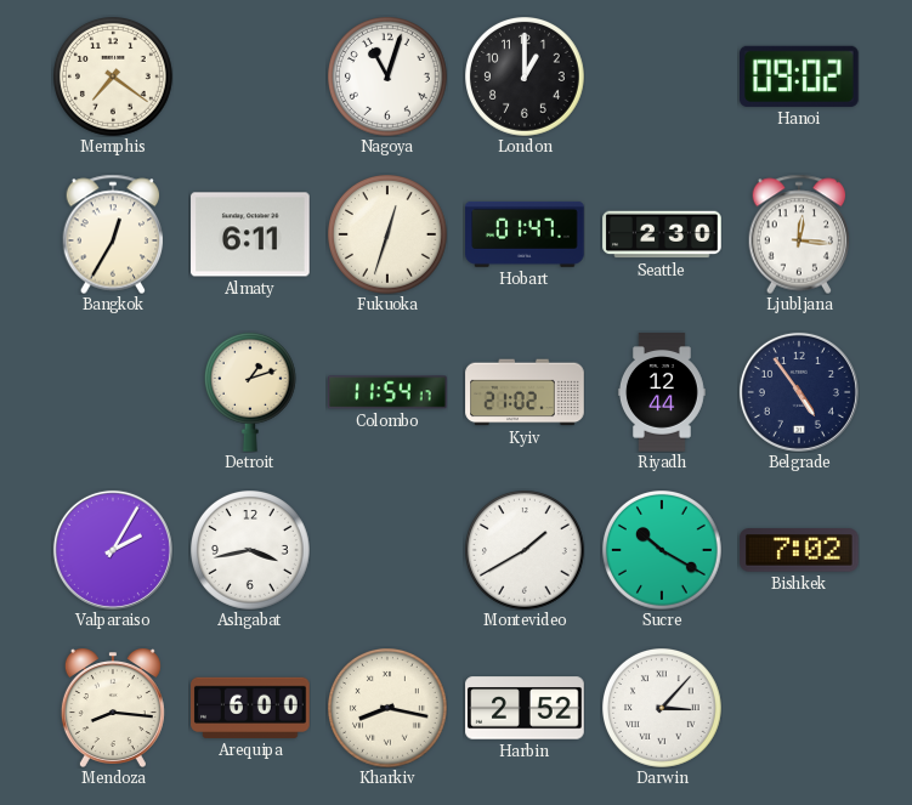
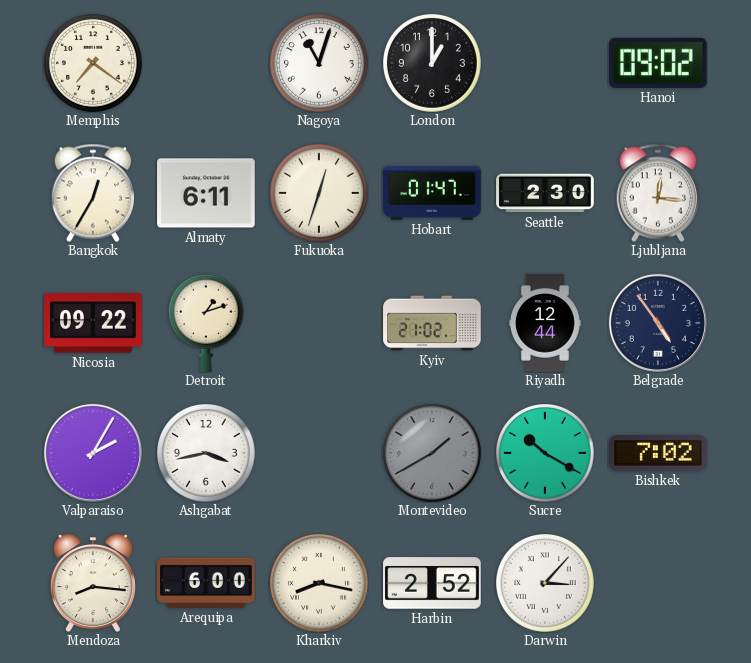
Nicosia: none -> 09:22 (93, 323)
Colombo: 11:54 -> none (387, 392)
Montevideo dial: white -> grey (433, 454)
